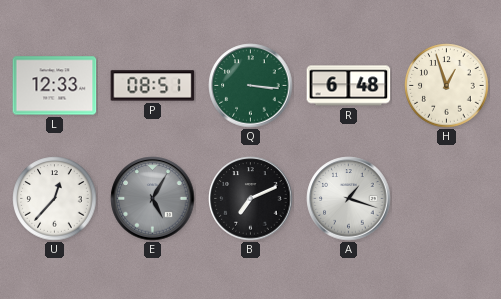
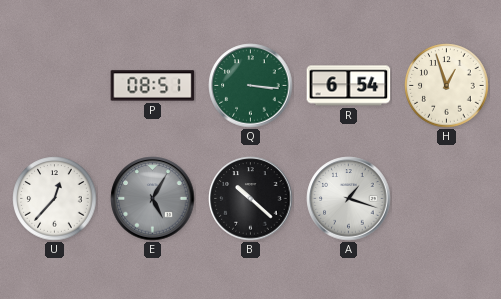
L: 12:33 -> none (55, 86)
R: 6:48 -> 6:54 (349, 86)
B: 7:11 -> 10:22 (251, 199)
